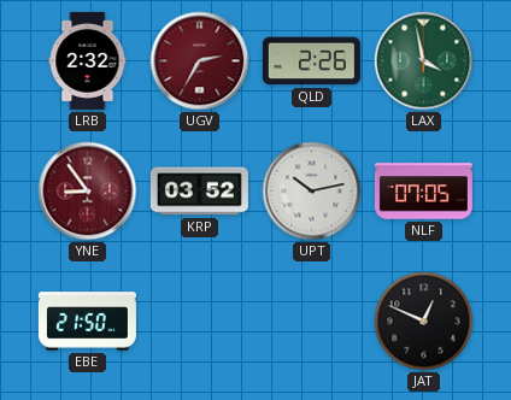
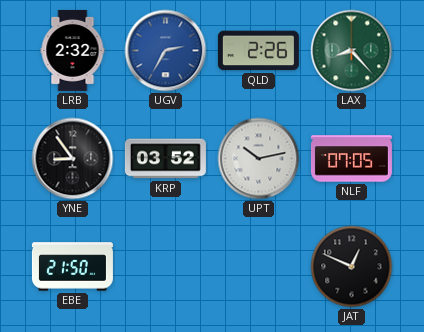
UGV dial: burgundy -> blue (166, 51)
LAX: 3:58 -> 8:23 (352, 51)
YNE dial: burgundy -> black (73, 159)
